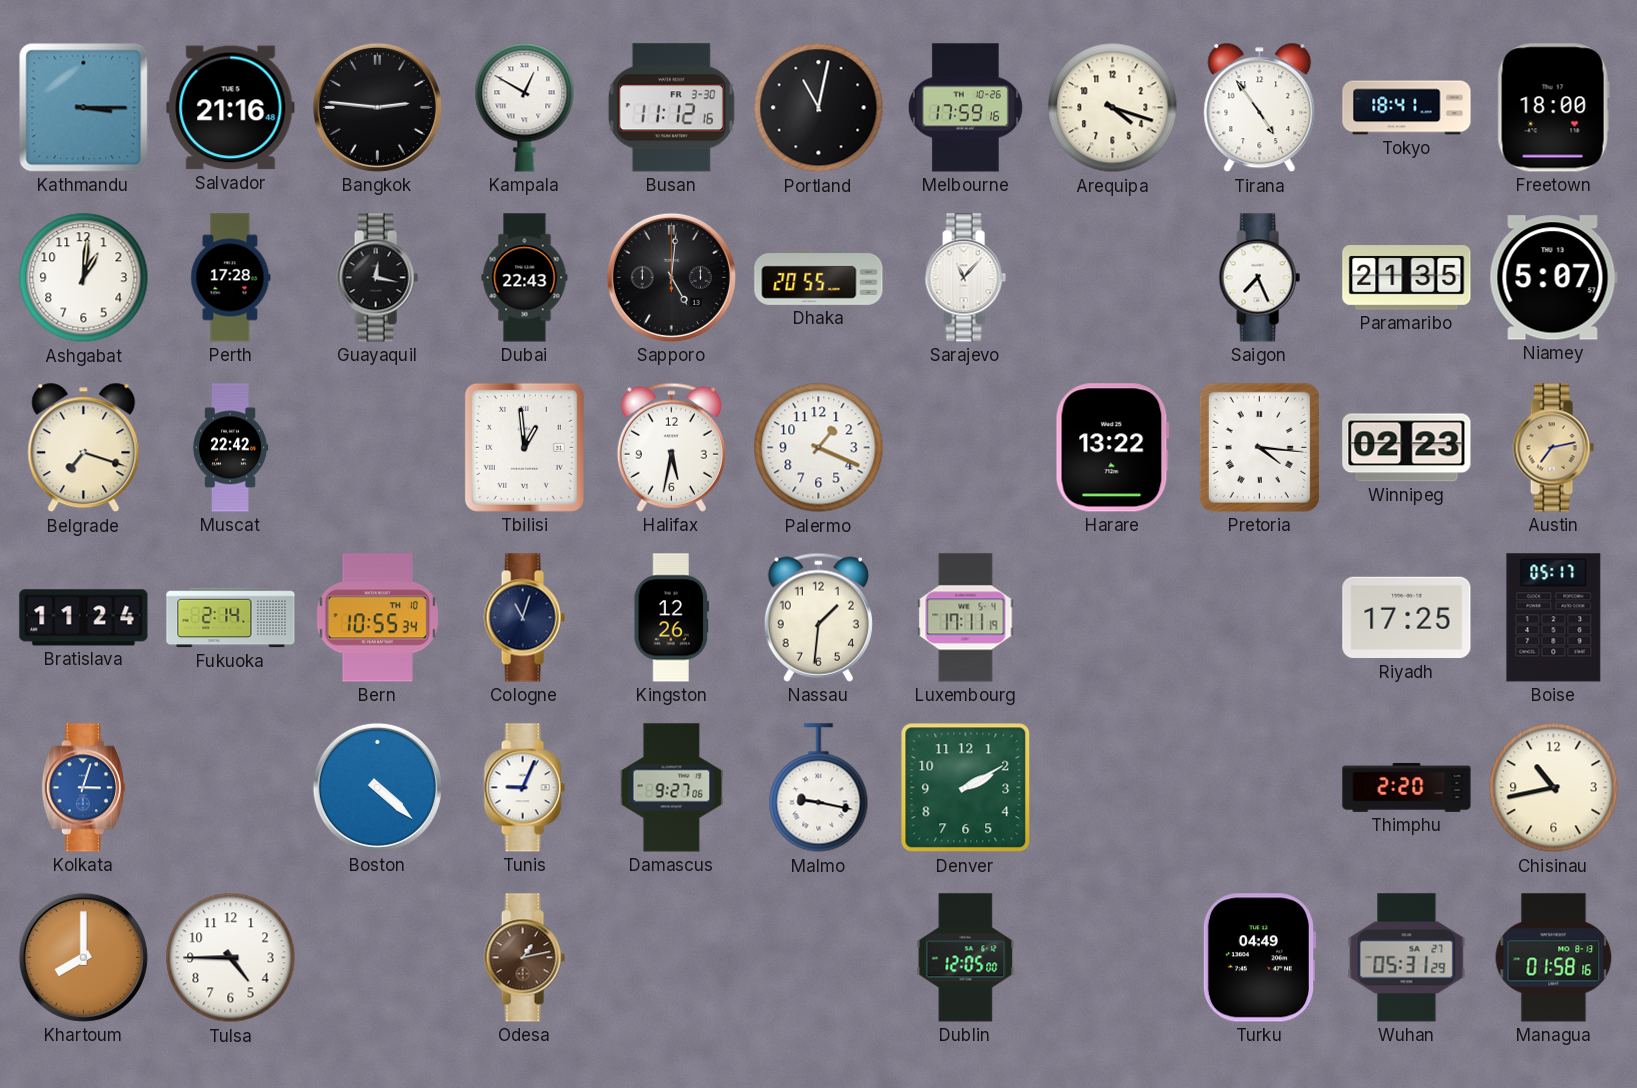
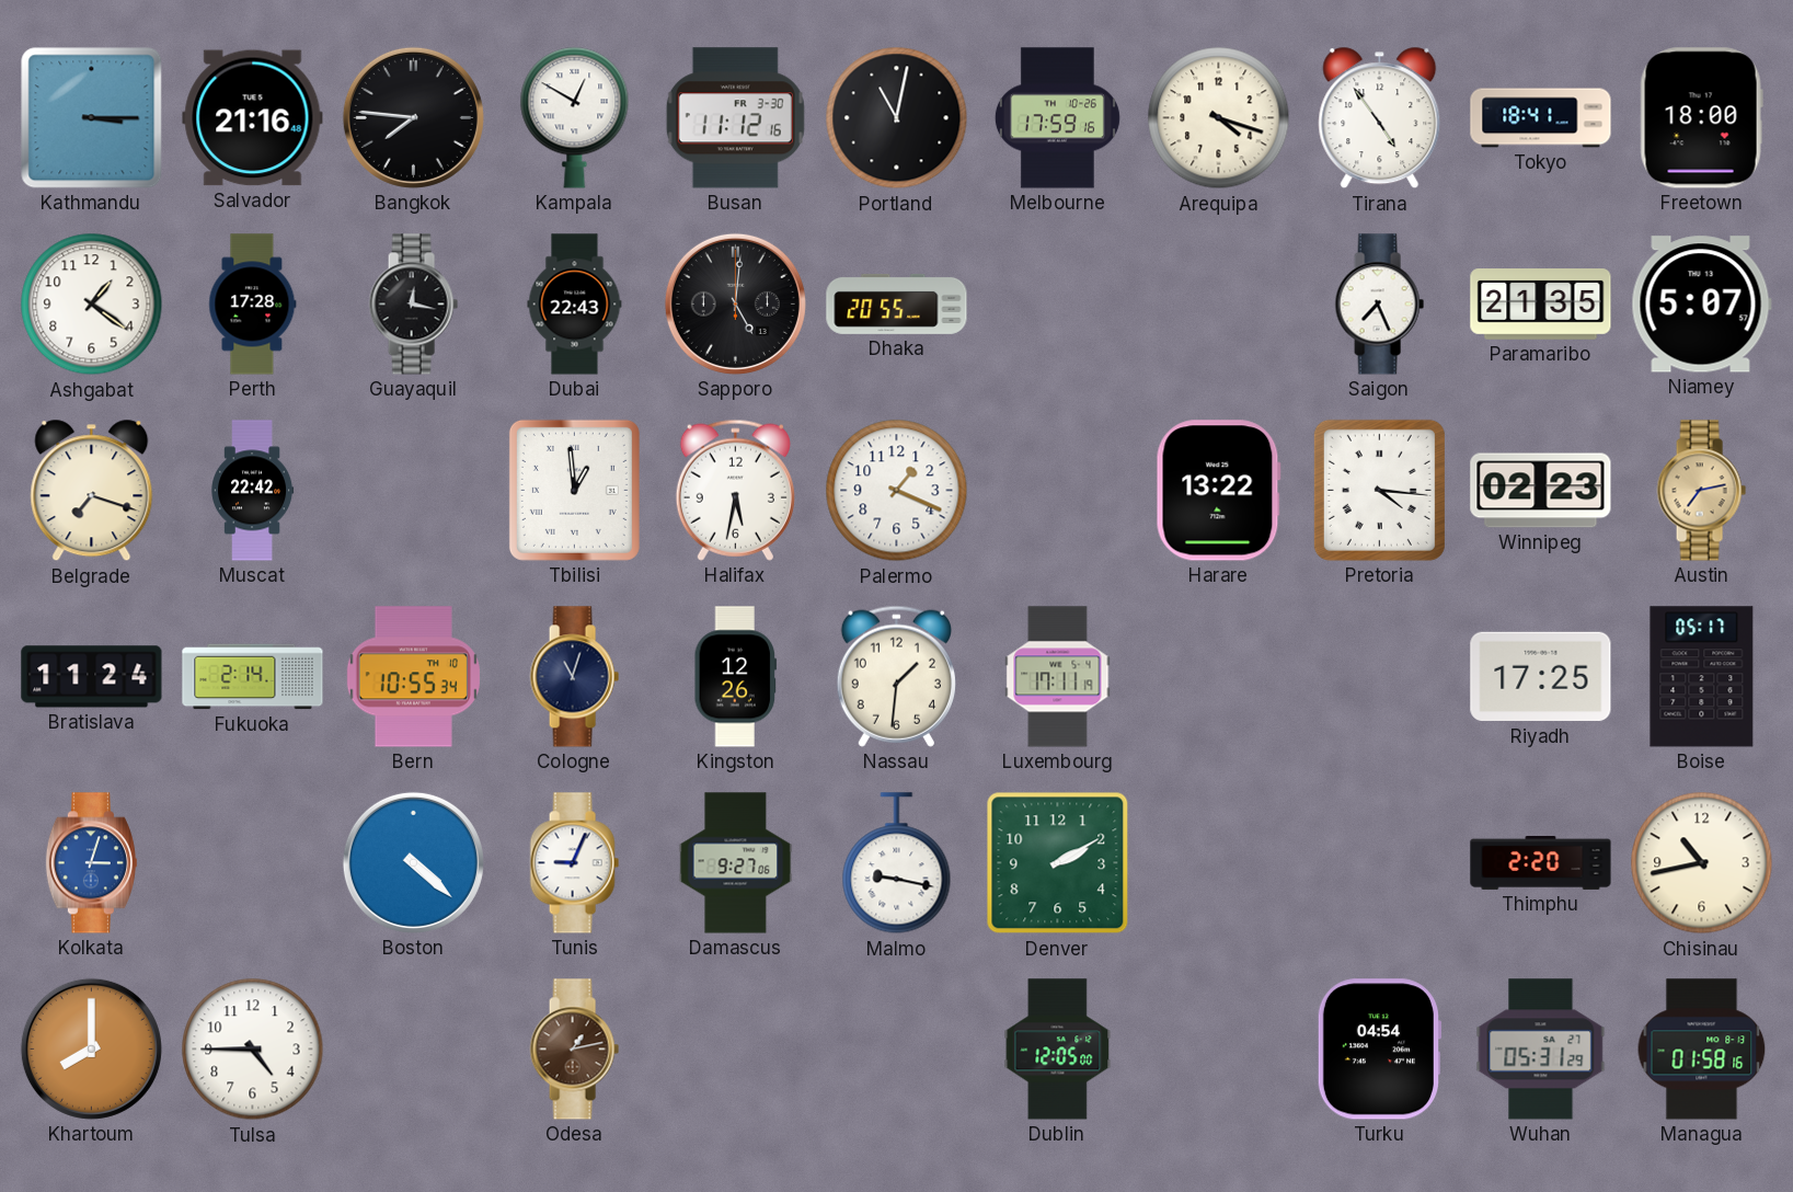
Bangkok: 2:46 -> 7:46 (413, 117)
Ashgabat: 1:01 -> 1:21 (92, 305)
Sarajevo: 11:07 -> none (965, 278)
Turku: 04:49 -> 04:54 (1378, 1050)
